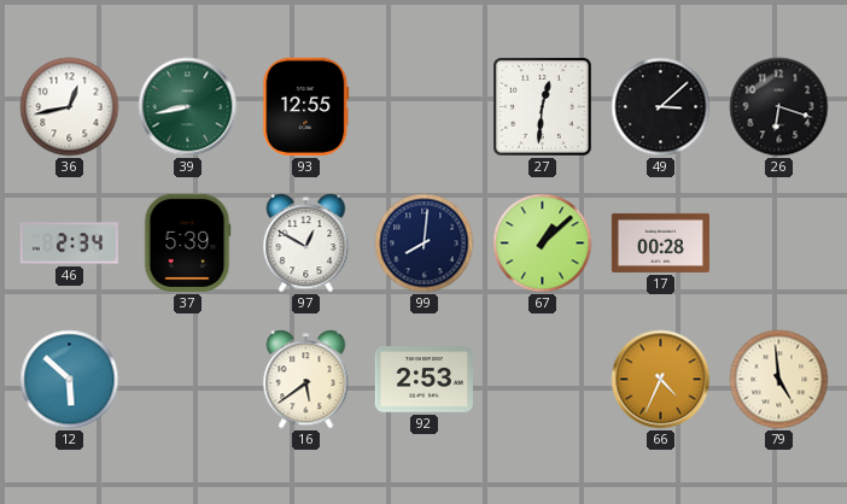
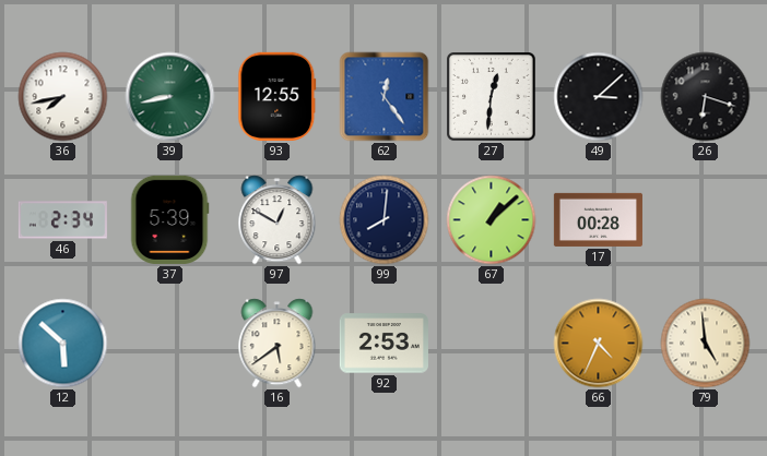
36: 12:43 -> 7:43 (63, 97)
62: none -> 12:24 (385, 97)
